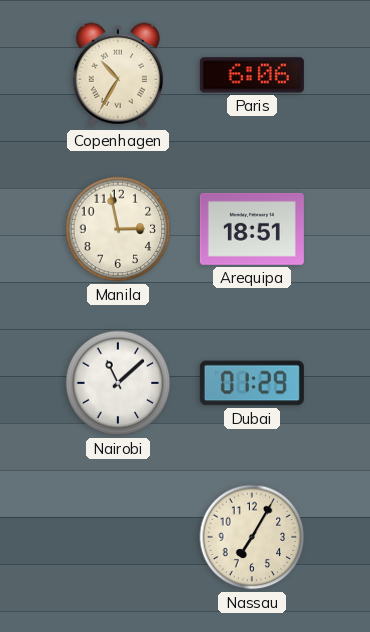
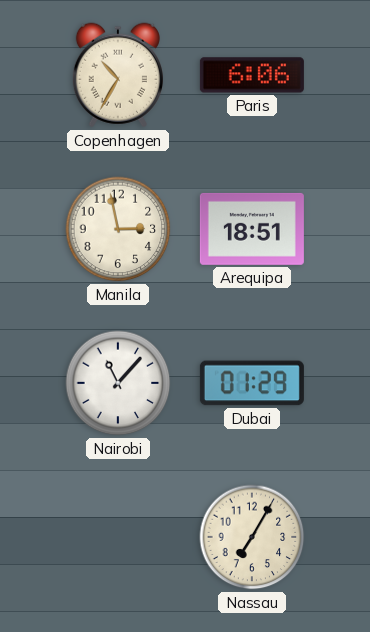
Nairobi: 11:08 -> 11:07 (118, 383)
